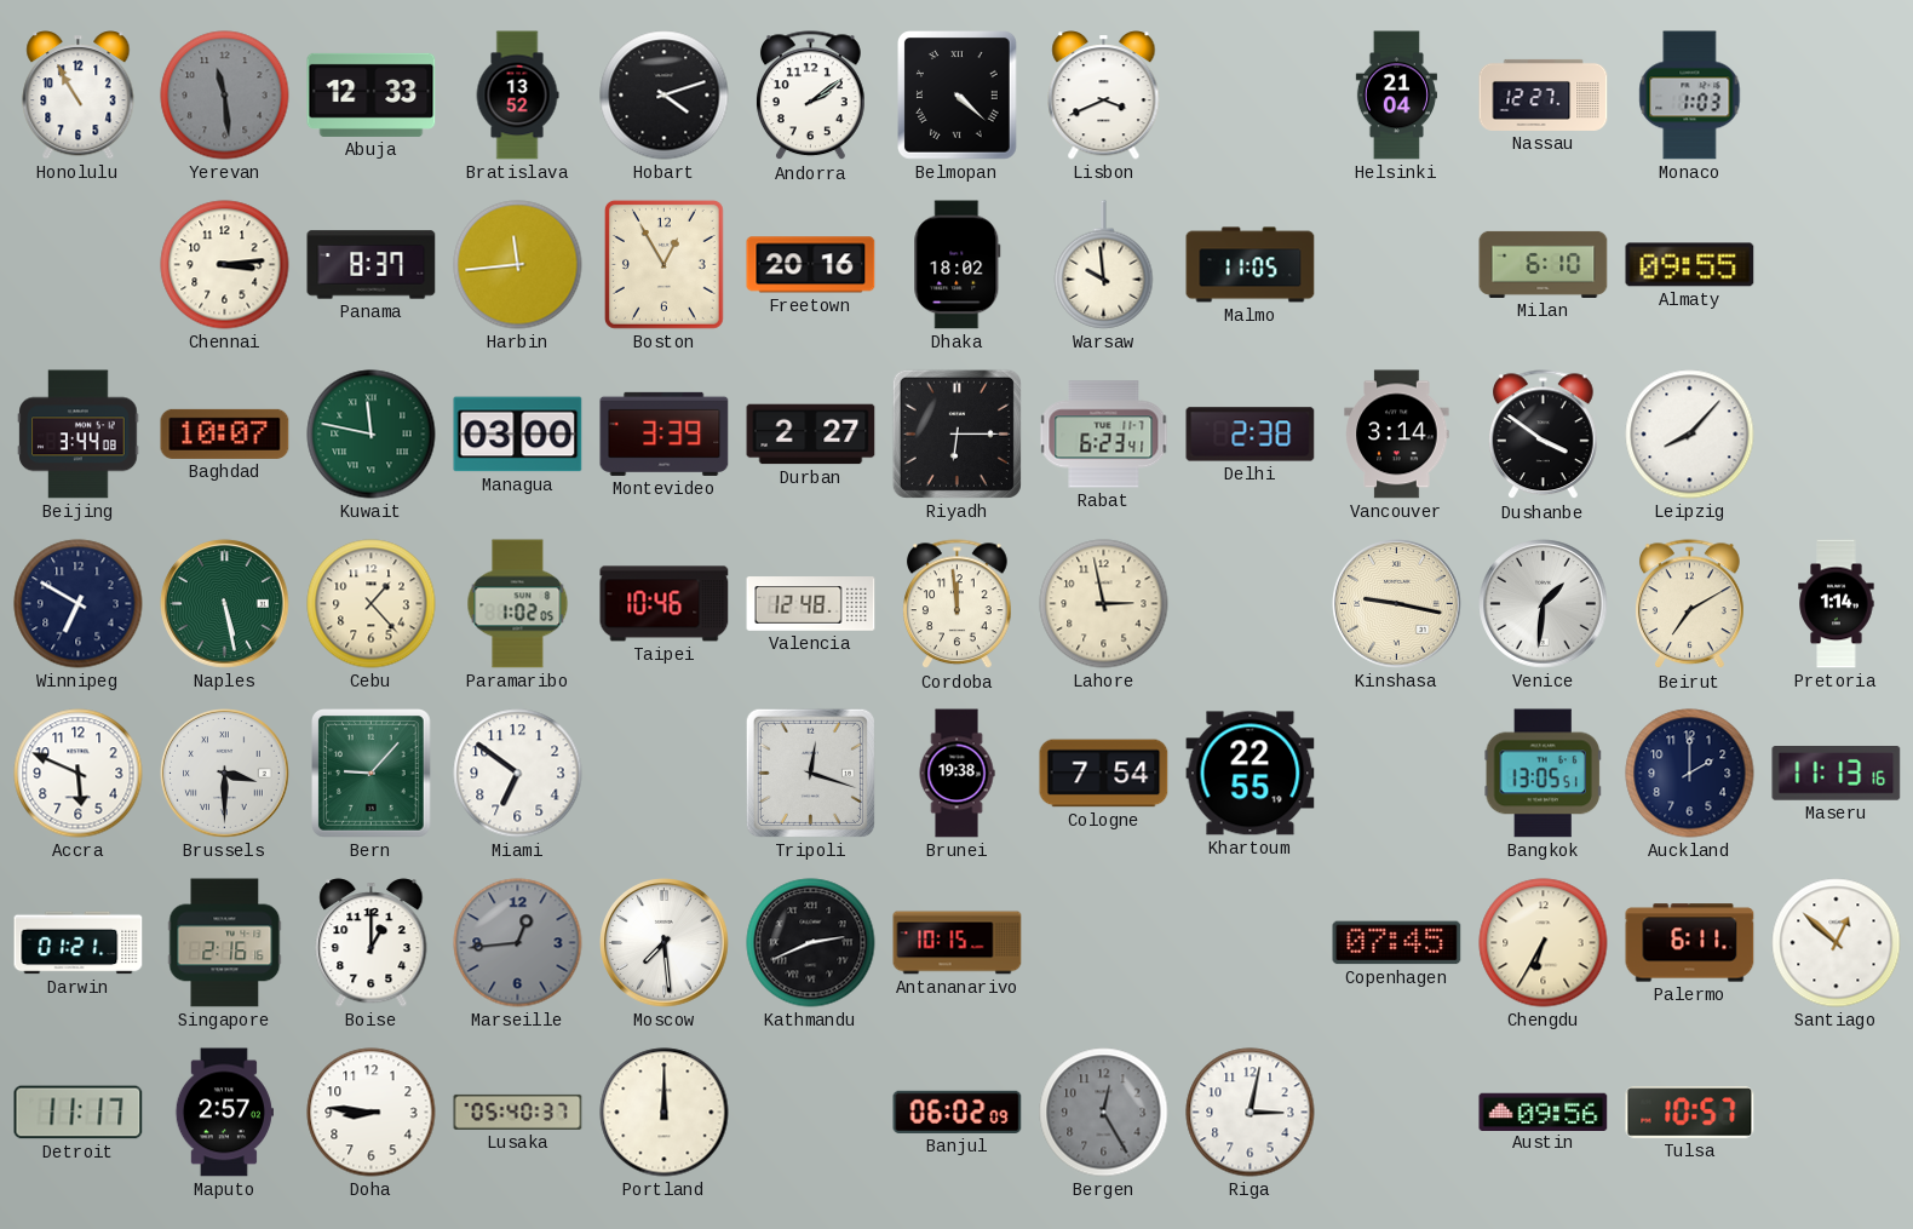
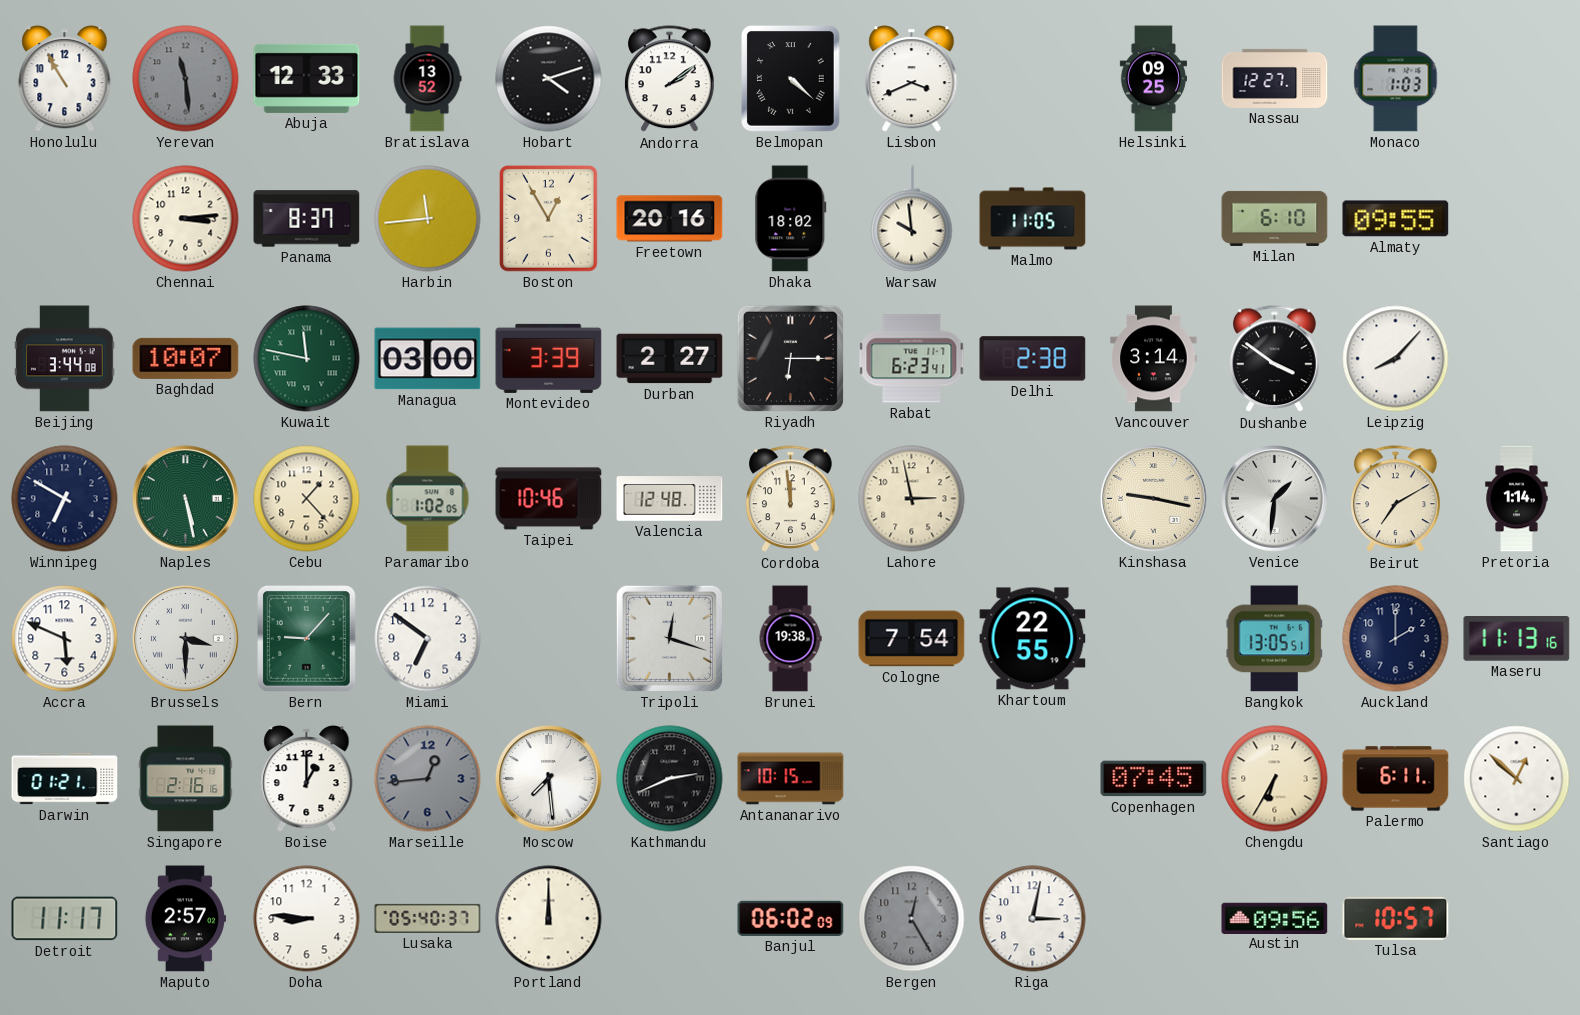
Helsinki: 21:04 -> 09:25 (1153, 79)
